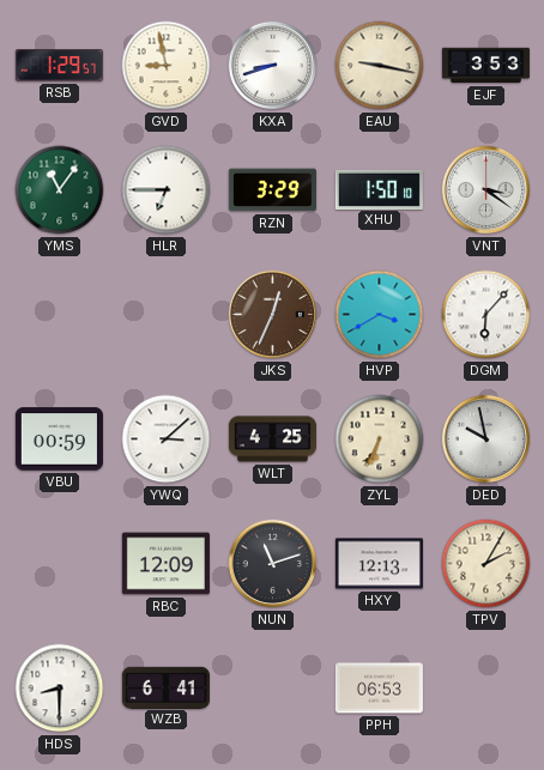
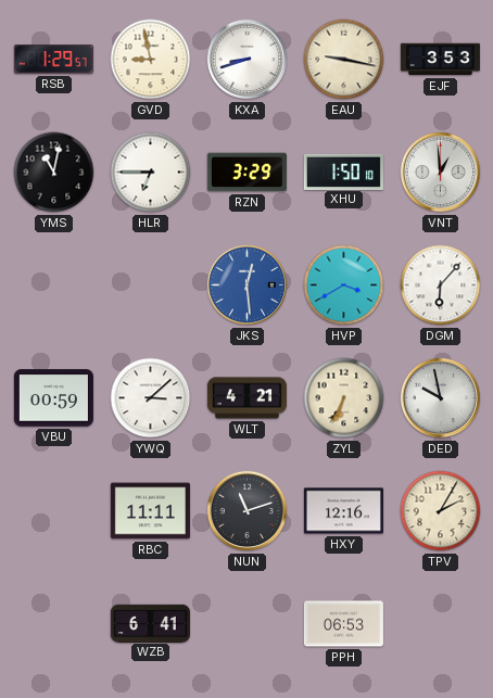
YMS: 11:06 -> 11:02 (54, 173)
YMS dial: green -> black (54, 173)
VNT: 3:21 -> 12:59 (441, 173)
JKS: 12:34 -> 12:29 (248, 285)
JKS dial: brown -> blue (248, 285)
WLT: 4:25 -> 4:21 (246, 398)
RBC: 12:09 -> 11:11 (150, 511)
HXY: 12:13 -> 12:16 (343, 511)
HDS: 8:30 -> none (60, 689)
